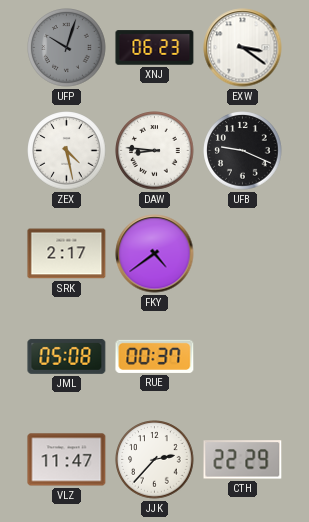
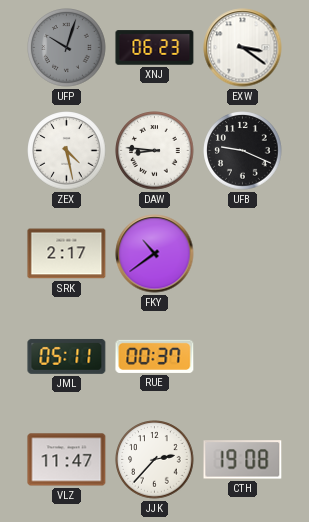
FKY: 4:39 -> 10:39 (155, 254)
JML: 05:08 -> 05:11 (67, 356)
CTH: 22:29 -> 19:08 (243, 460)
